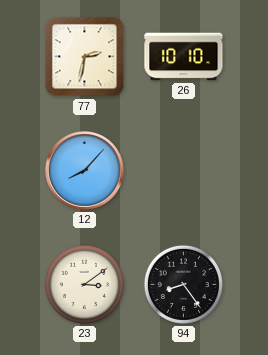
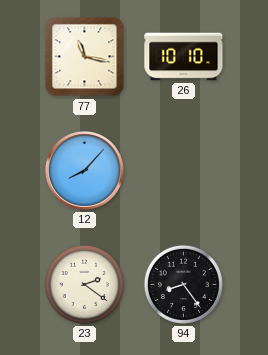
77: 2:32 -> 11:17 (85, 57)
23: 3:09 -> 2:21 (84, 284)
